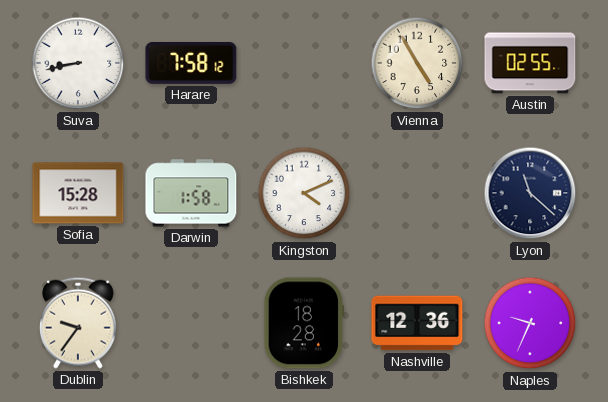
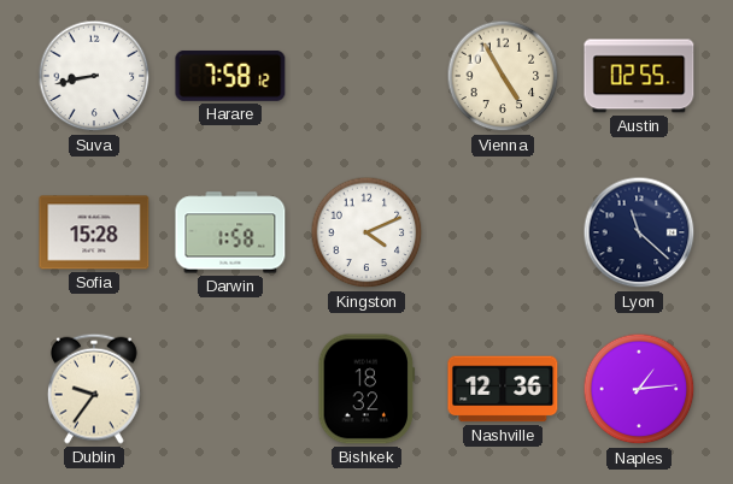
Bishkek: 18:28 -> 18:32 (366, 389)
Naples: 9:34 -> 1:14 (639, 389)
